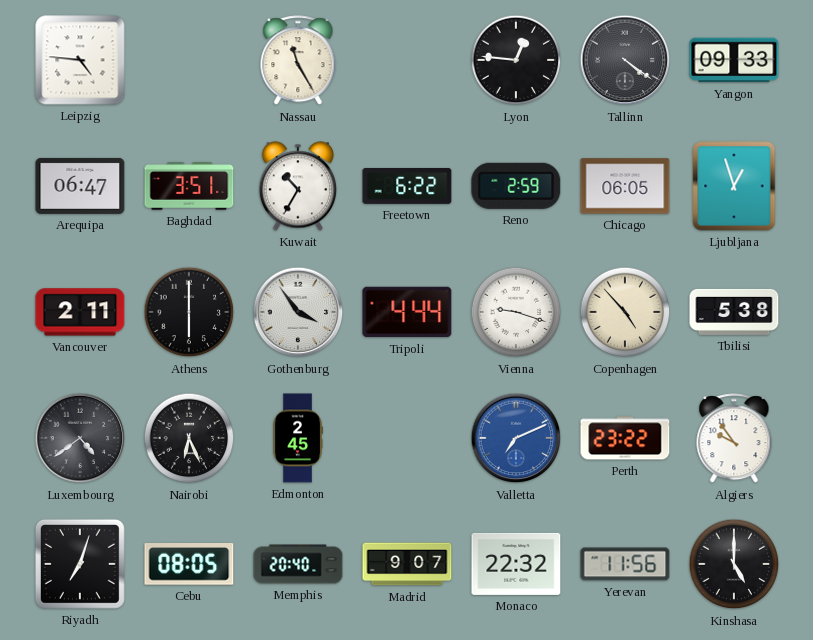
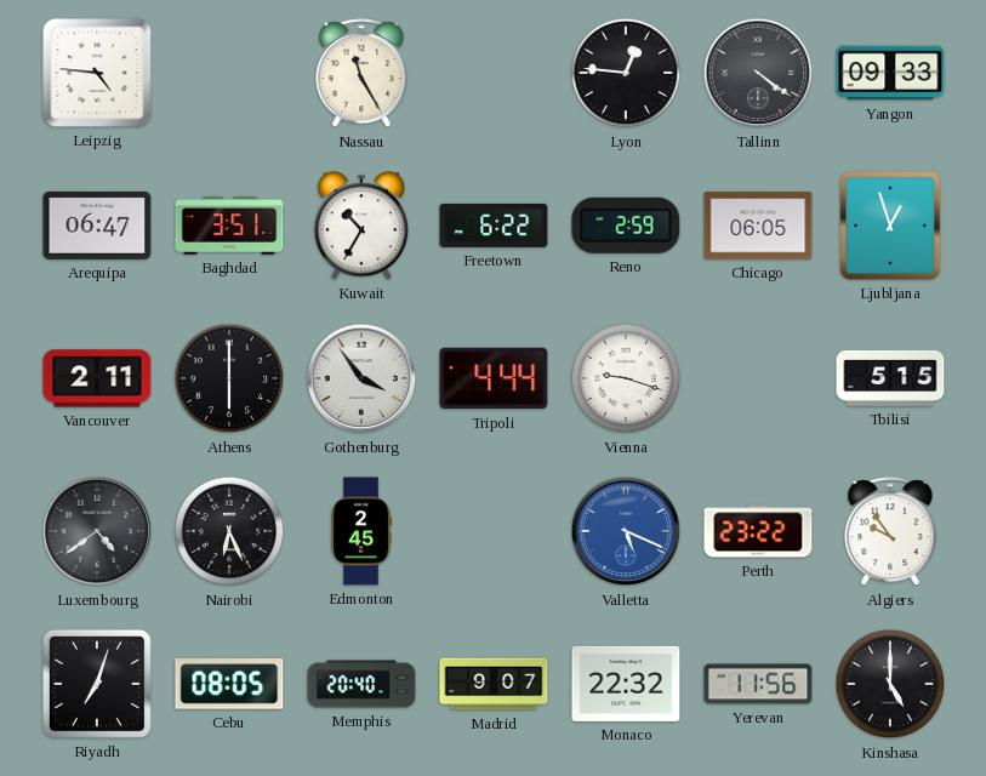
Copenhagen: 4:53 -> none (625, 312)
Tbilisi: 5:38 -> 5:15 (890, 378)
Valletta: 7:11 -> 5:19 (626, 531)
